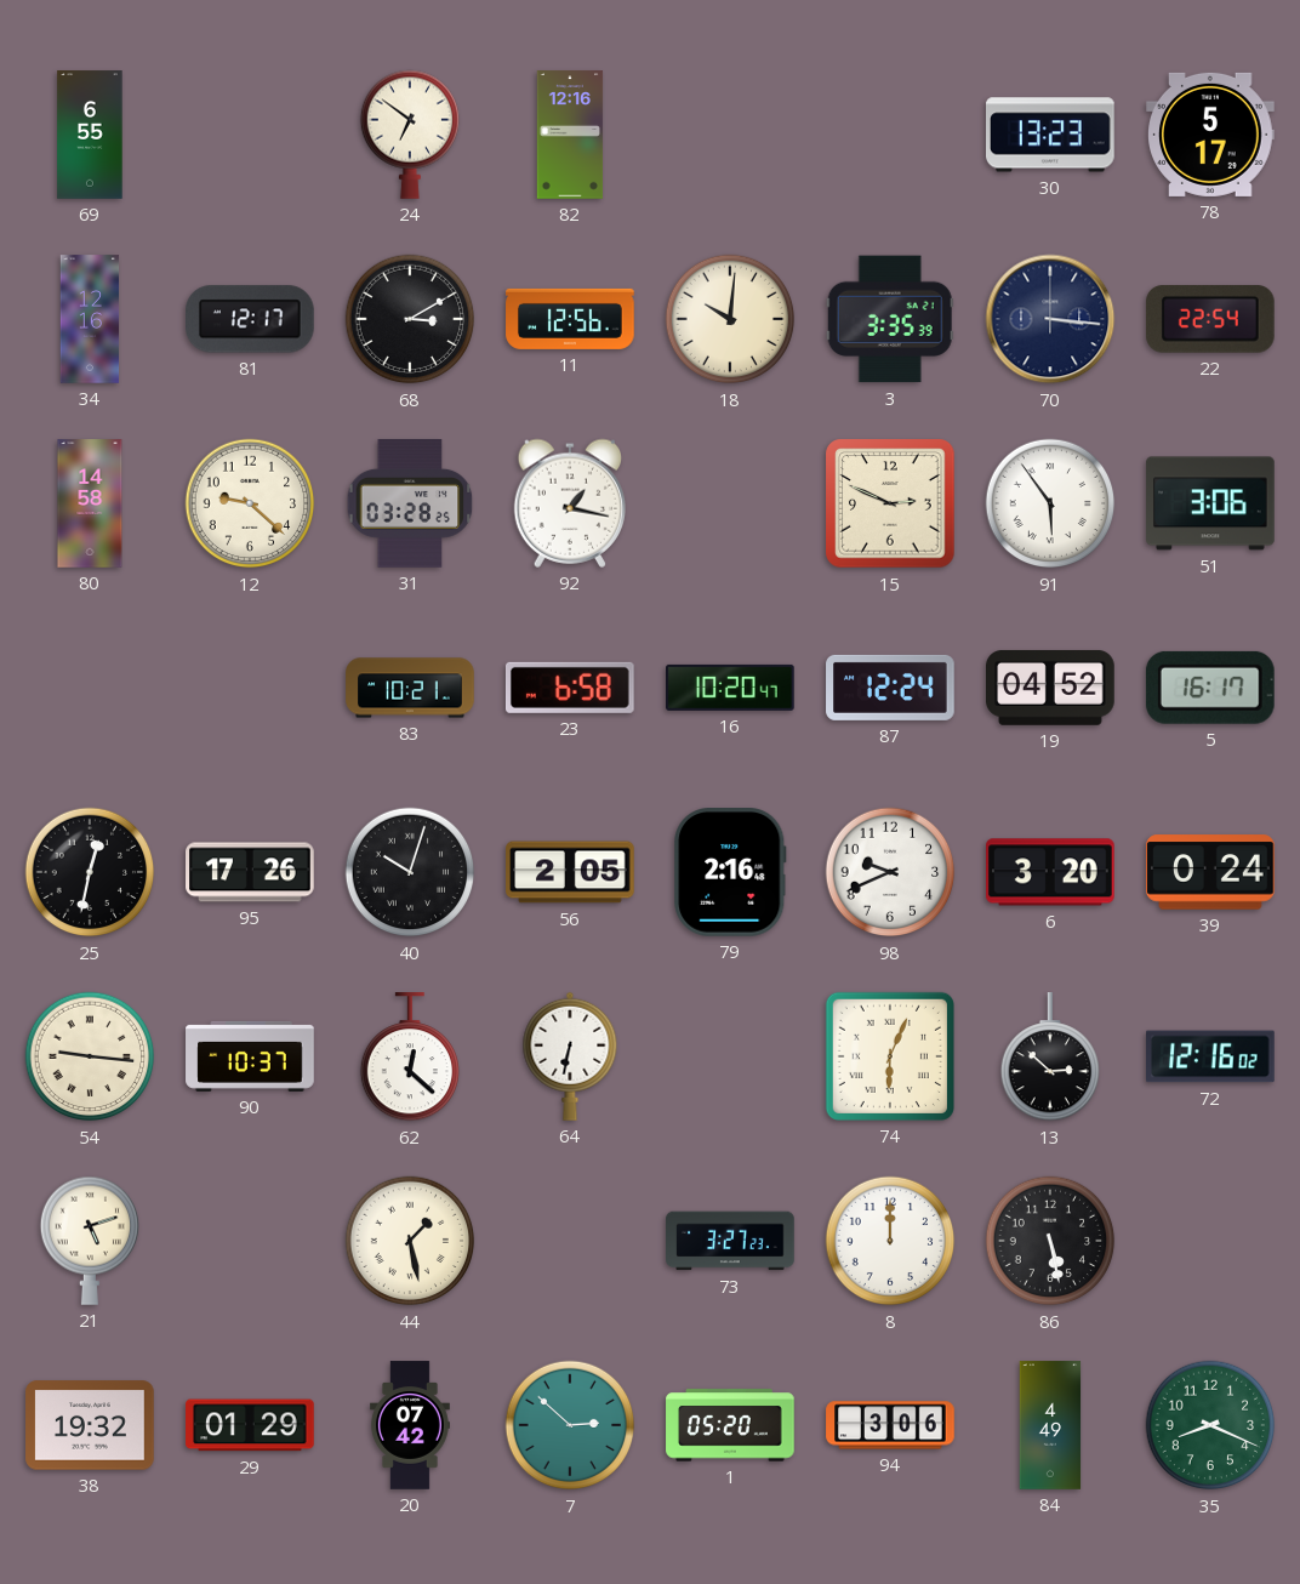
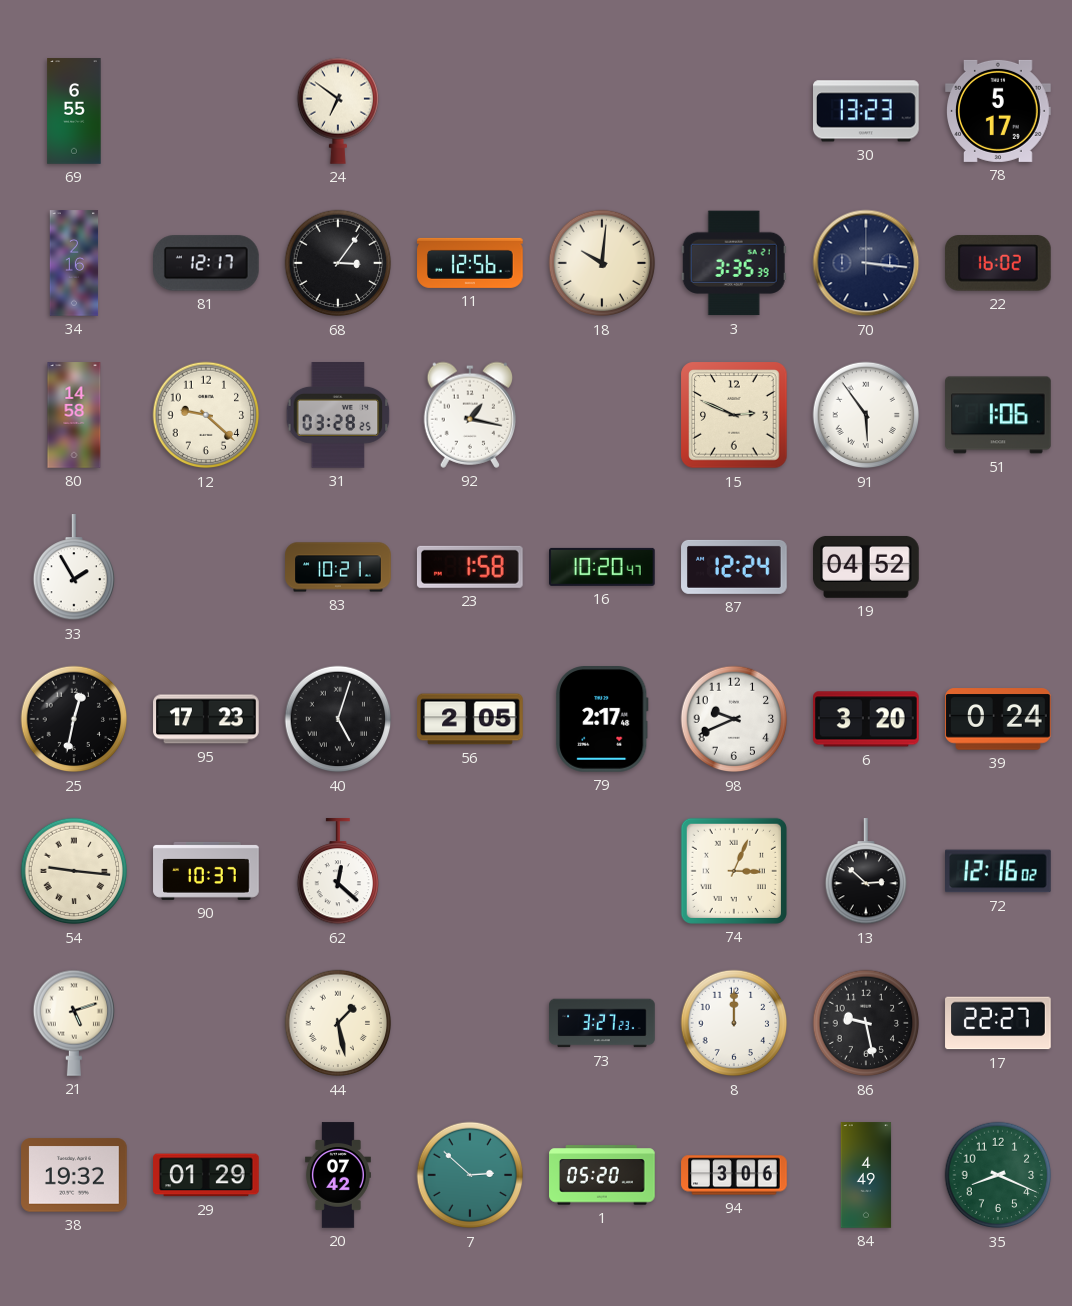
82: 12:16 -> none (570, 135)
34: 12:16 -> 2:16 (74, 263)
68: 3:10 -> 3:06 (338, 263)
22: 22:54 -> 16:02 (998, 263)
51: 3:06 -> 1:06 (998, 415)
33: none -> 1:55 (73, 568)
23: 6:58 -> 1:58 (470, 567)
5: 16:17 -> none (1210, 688)
95: 17:26 -> 17:23 (206, 719)
40: 10:03 -> 5:03 (338, 719)
79: 2:16 -> 2:17 (602, 720)
64: 6:32 -> none (570, 1056)
74: 6:04 -> 3:04 (734, 871)
86: 5:28 -> 9:28 (866, 1023)
17: none -> 22:27 (998, 1023)
